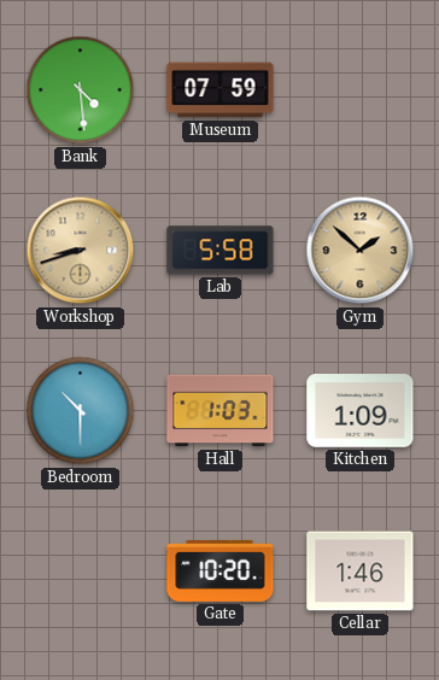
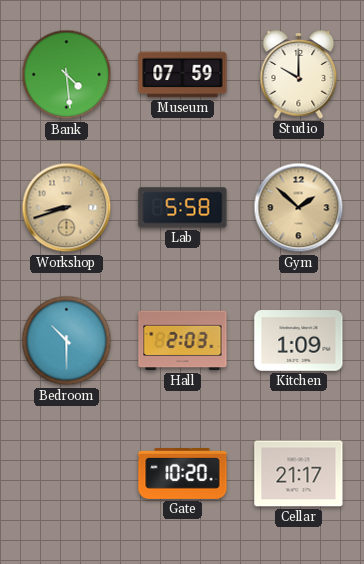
Studio: none -> 10:00 (299, 75)
Hall: 1:03 -> 2:03 (183, 341)
Cellar: 1:46 -> 21:17 (299, 474)
